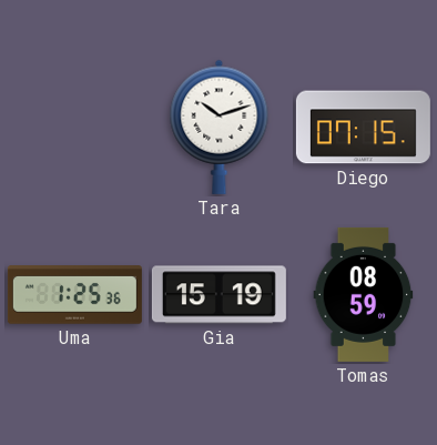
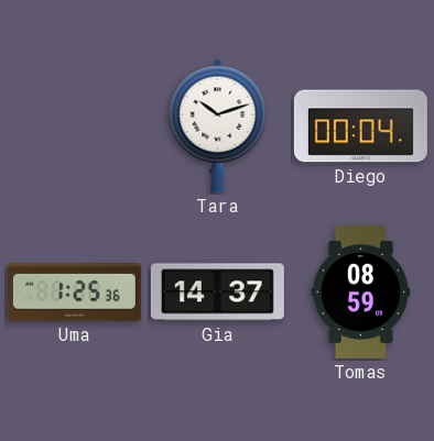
Diego: 07:15 -> 00:04 (360, 126)
Gia: 15:19 -> 14:37 (217, 293)
